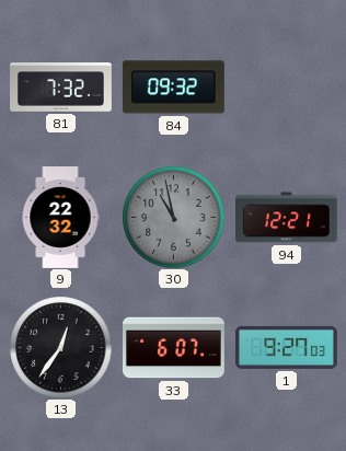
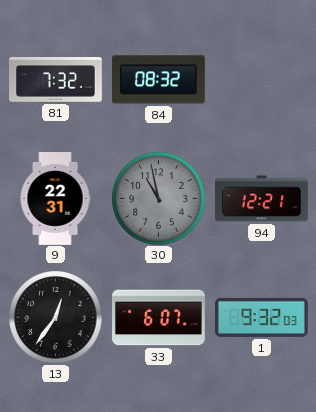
84: 09:32 -> 08:32 (158, 80)
9: 22:32 -> 22:31 (55, 199)
1: 9:27 -> 9:32 (261, 317)
